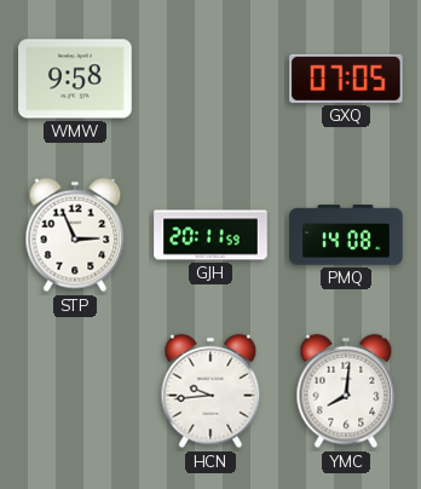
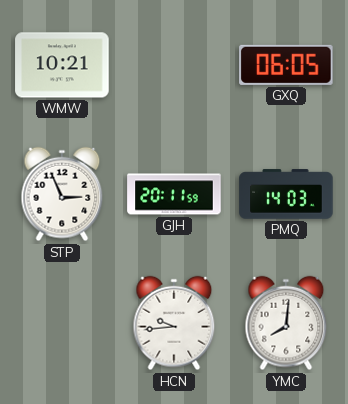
WMW: 9:58 -> 10:21 (62, 65)
GXQ: 07:05 -> 06:05 (286, 65)
PMQ: 14:08 -> 14:03 (286, 194)
